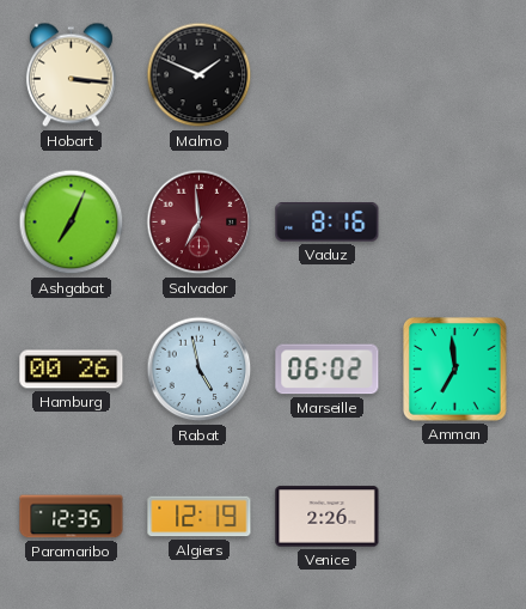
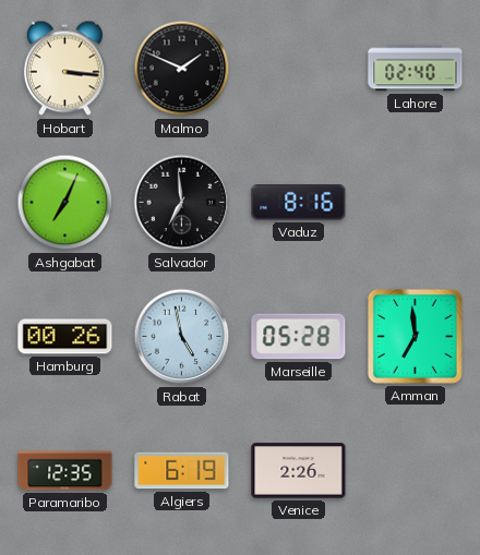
Lahore: none -> 02:40 (416, 69)
Salvador dial: burgundy -> black (182, 203)
Marseille: 06:02 -> 05:28 (299, 337)
Algiers: 12:19 -> 6:19 (182, 471)
